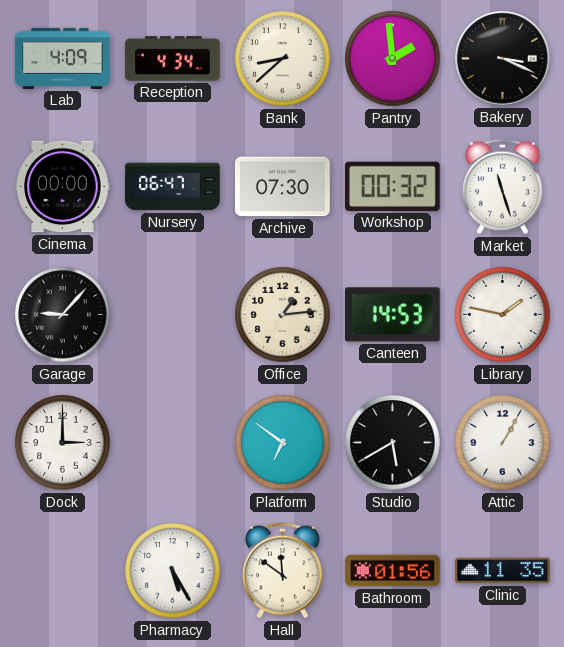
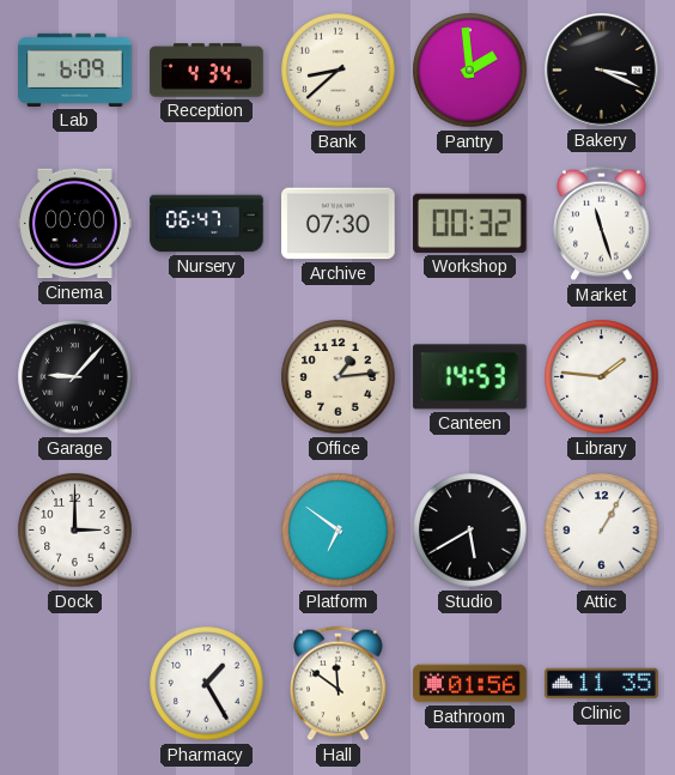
Lab: 4:09 -> 6:09 (75, 69)
Library: 1:47 -> 1:46 (602, 377)
Pharmacy: 5:25 -> 1:25 (207, 684)
